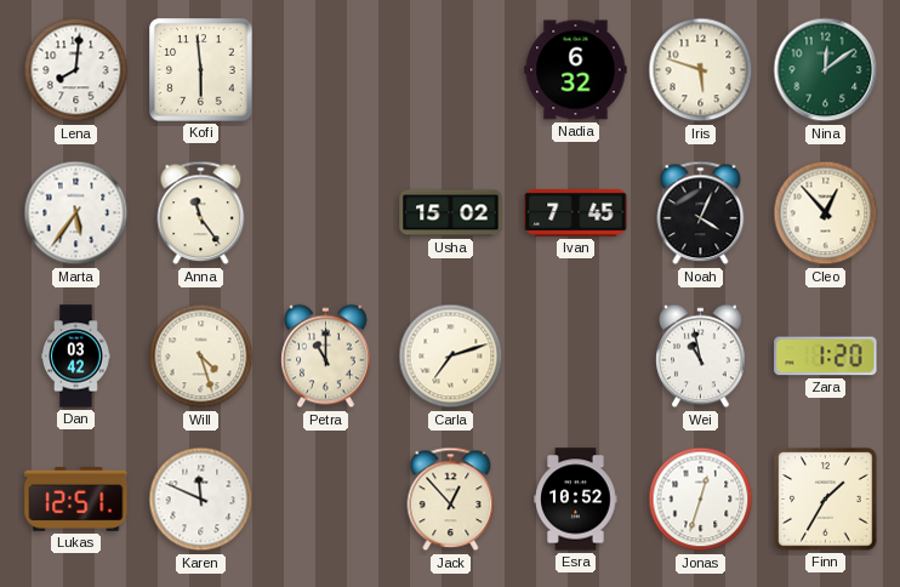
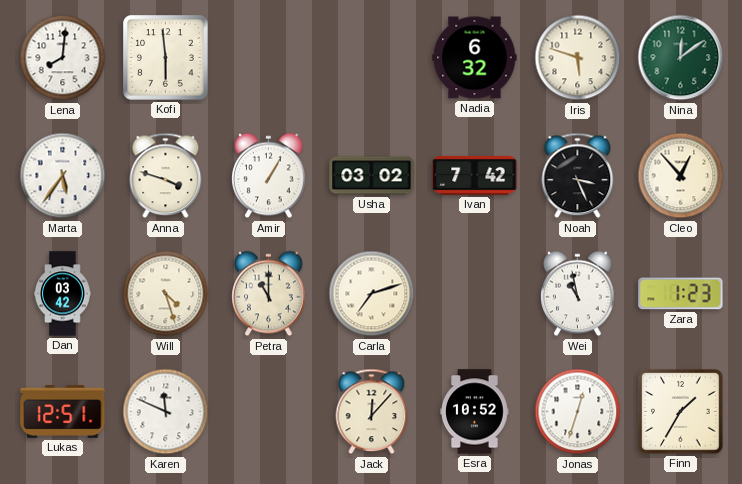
Anna: 11:24 -> 3:48 (166, 176)
Amir: none -> 1:05 (269, 176)
Usha: 15:02 -> 03:02 (372, 176)
Ivan: 7:45 -> 7:42 (475, 175)
Noah: 4:04 -> 3:26 (578, 176)
Zara: 1:20 -> 1:23 (681, 294)
Jack: 12:53 -> 12:07 (372, 412)
